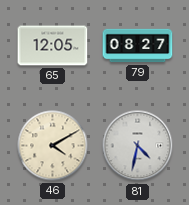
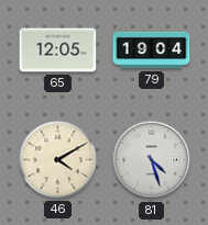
79: 08:27 -> 19:04 (152, 50)
81: 4:32 -> 4:27 (152, 160)
